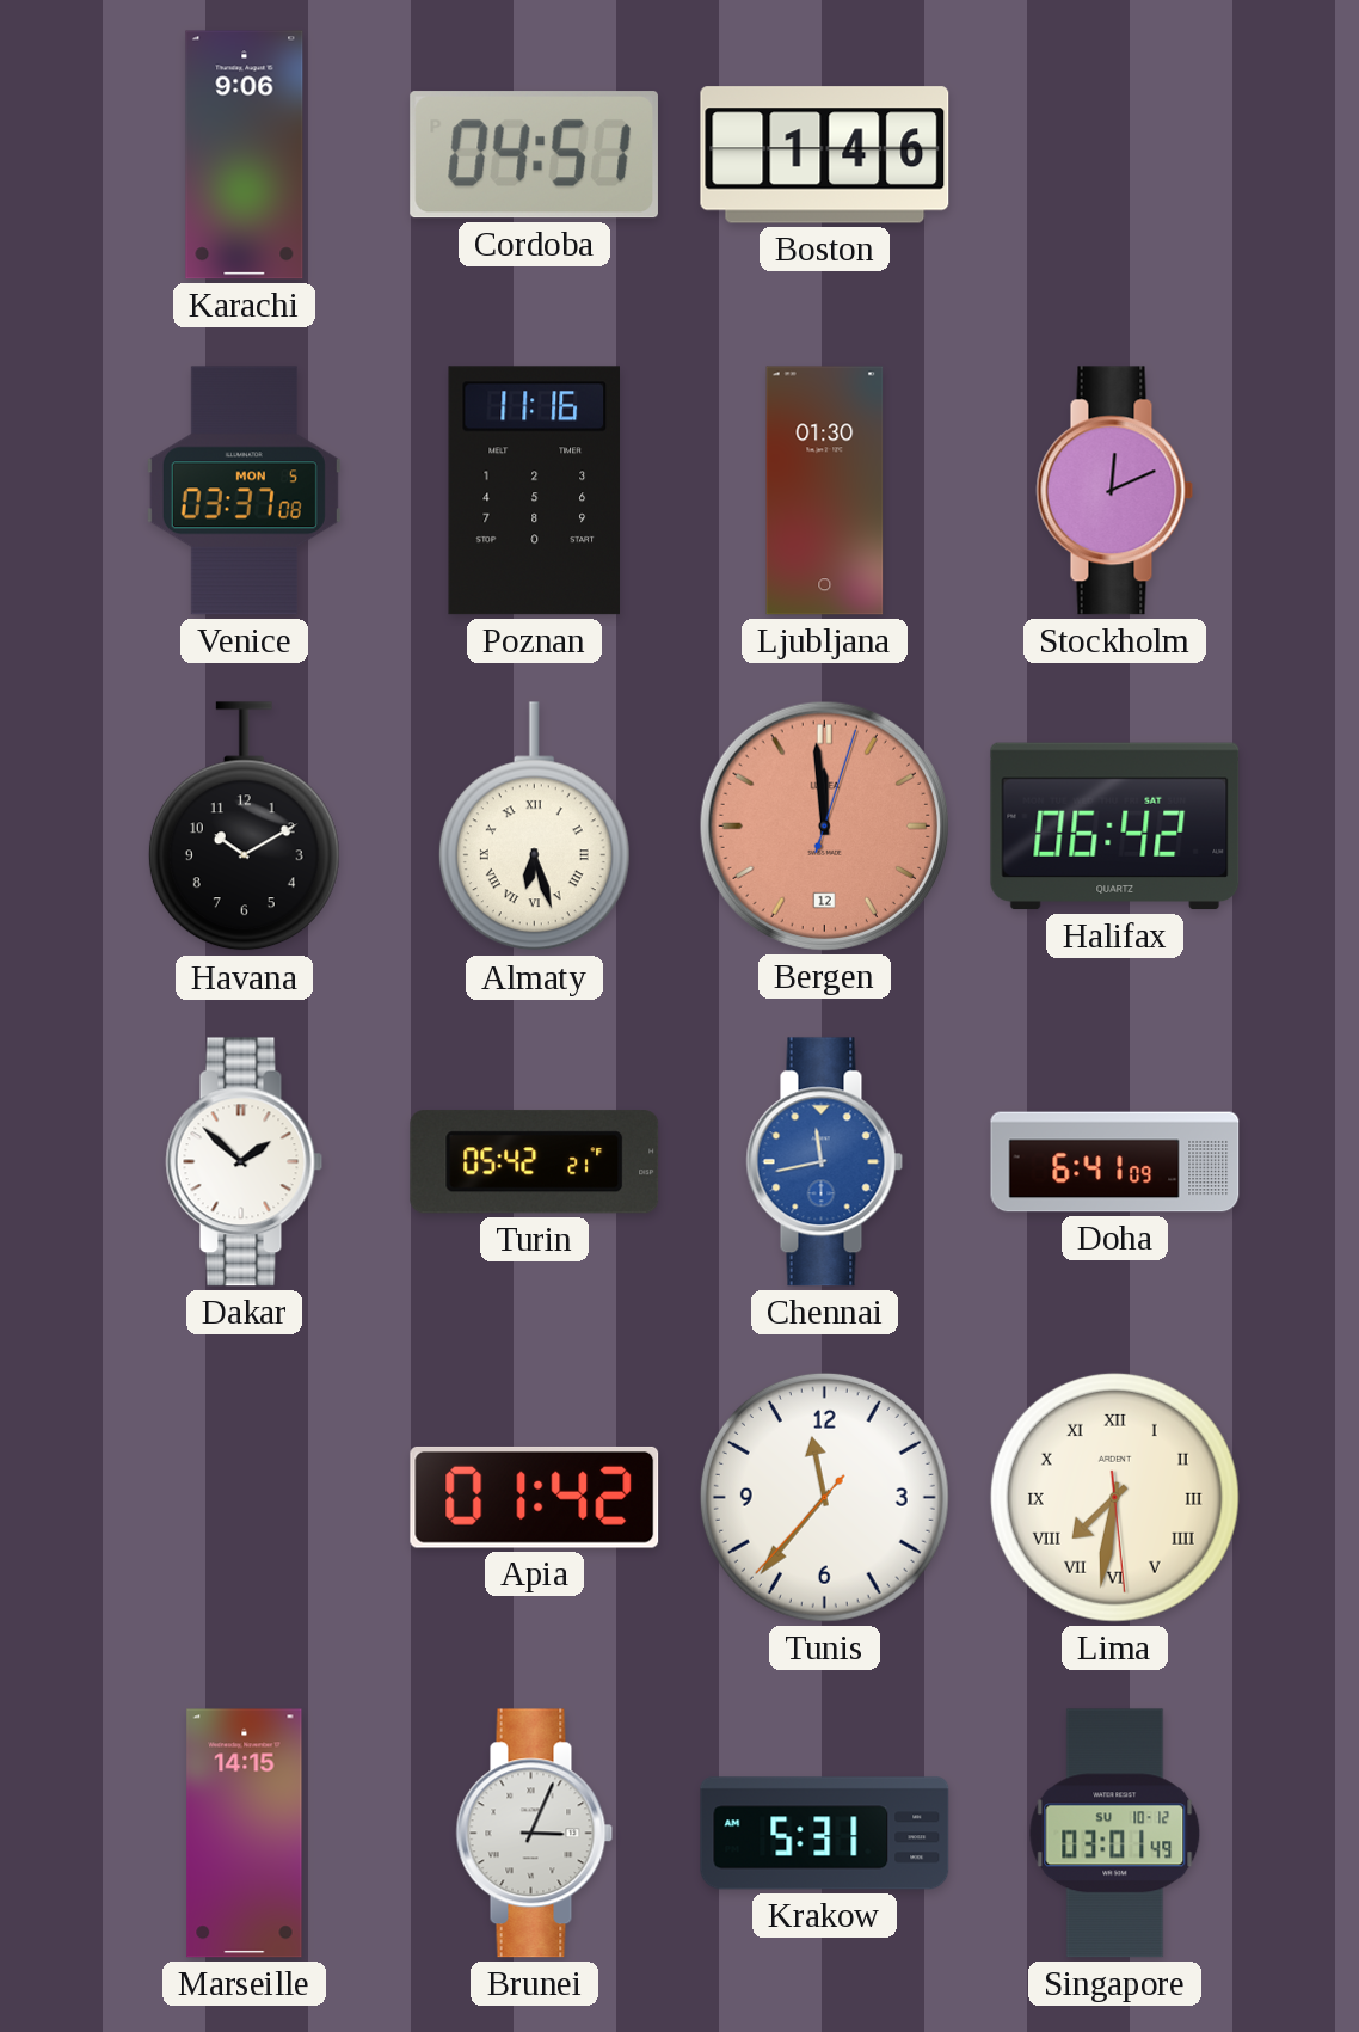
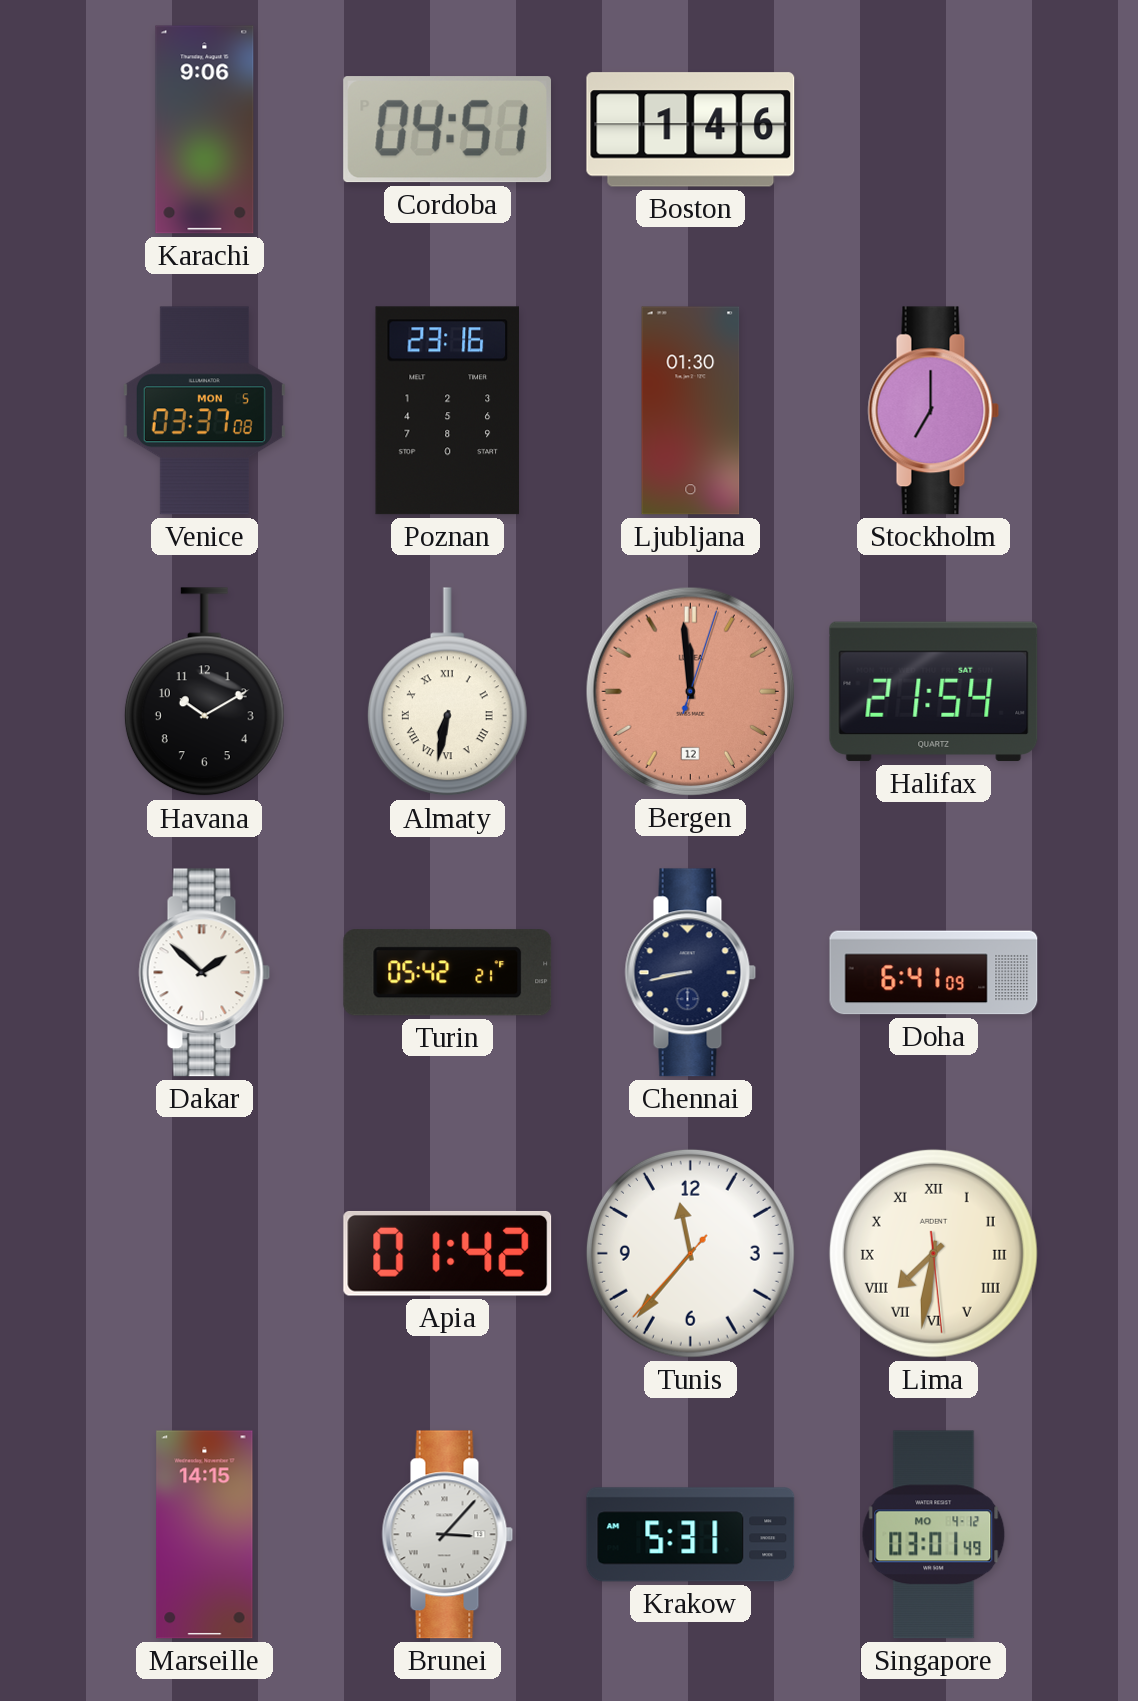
Poznan: 11:16 -> 23:16 (447, 411)
Stockholm: 12:11 -> 7:00 (934, 411)
Almaty: 6:27 -> 6:32 (447, 692)
Halifax: 06:42 -> 21:54 (934, 692)
Chennai: 11:43 -> 8:43 (691, 973)
Chennai dial: blue -> navy (691, 973)
Brunei: 3:04 -> 3:07 (448, 1535)
Singapore date: SU 10-12 -> MO 4-12 (934, 1535)
